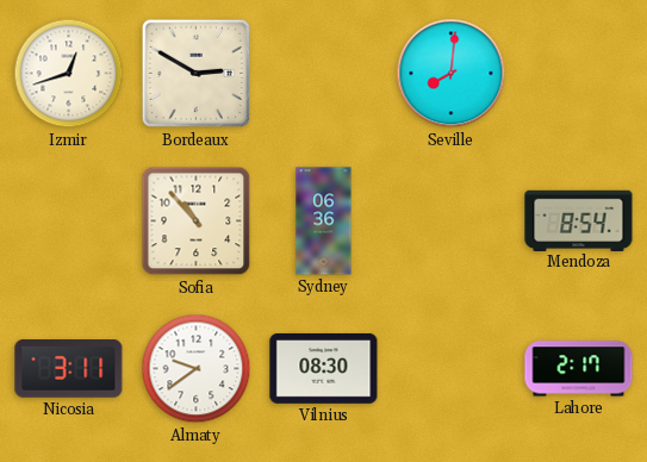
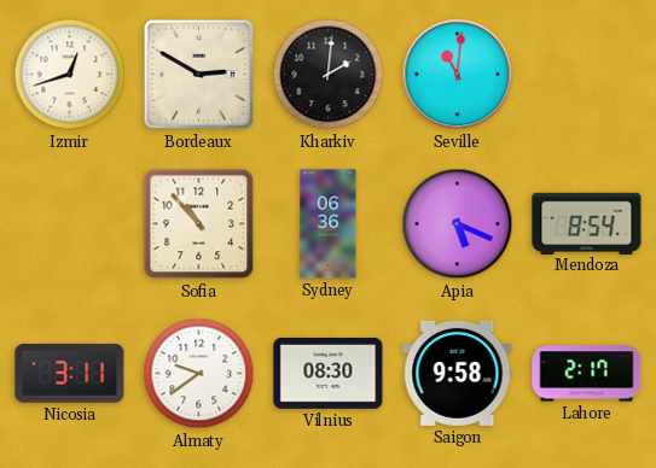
Kharkiv: none -> 2:01 (329, 75)
Seville: 8:01 -> 11:01 (458, 75)
Apia: none -> 5:19 (458, 224)
Saigon: none -> 9:58 (458, 373)
